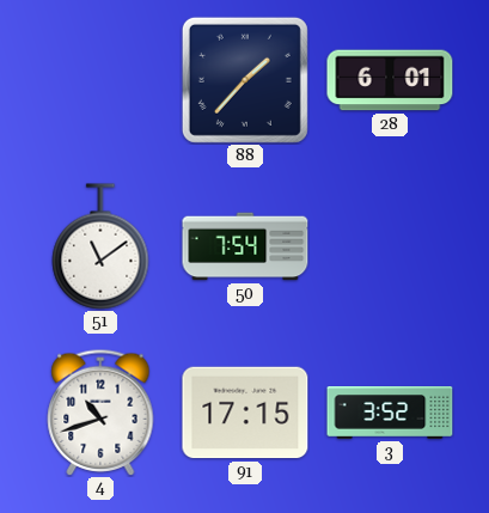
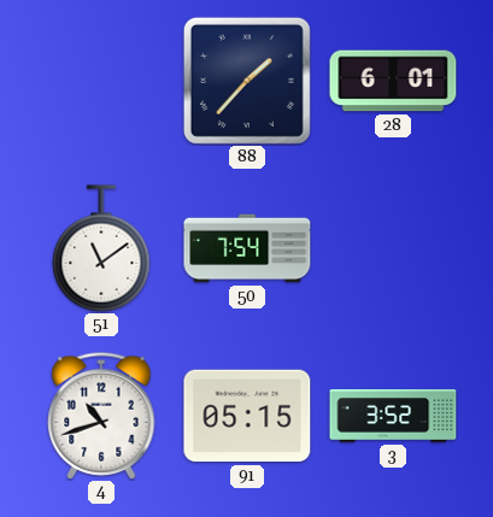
91: 17:15 -> 05:15 (247, 416)
